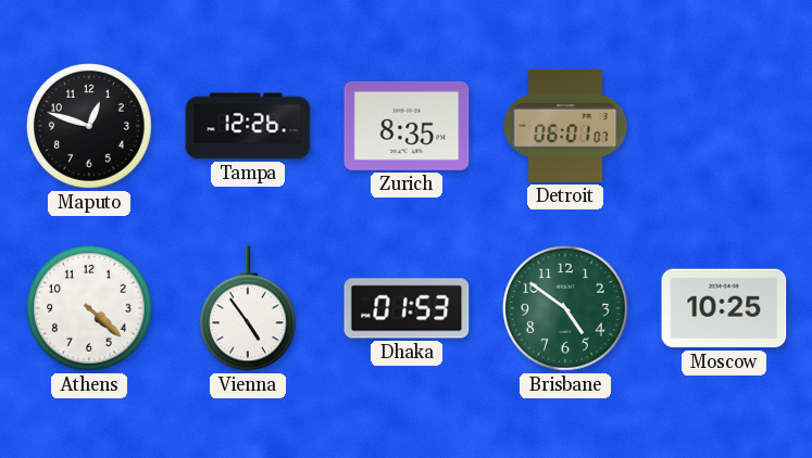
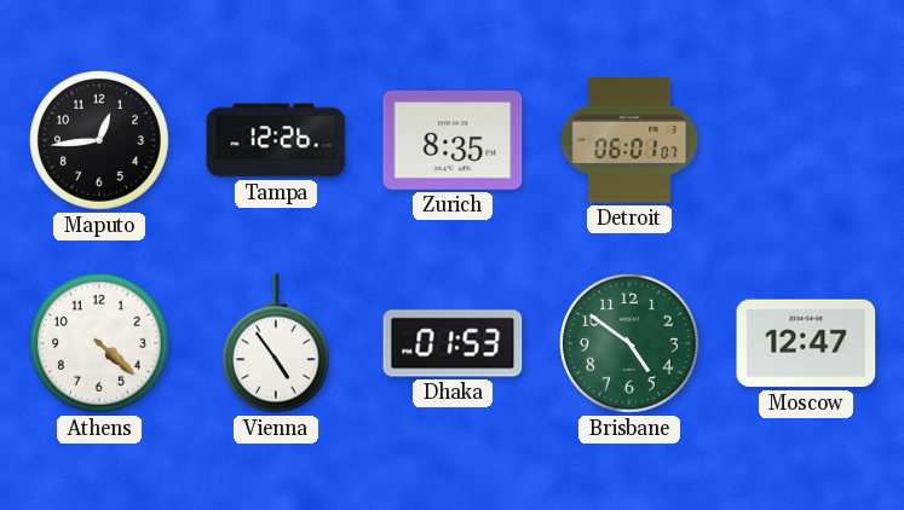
Maputo: 12:48 -> 12:44 (100, 141)
Moscow: 10:25 -> 12:47 (806, 343)
